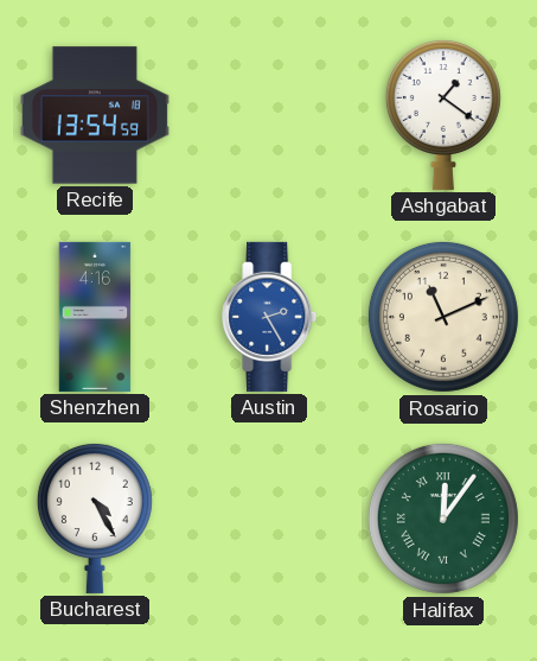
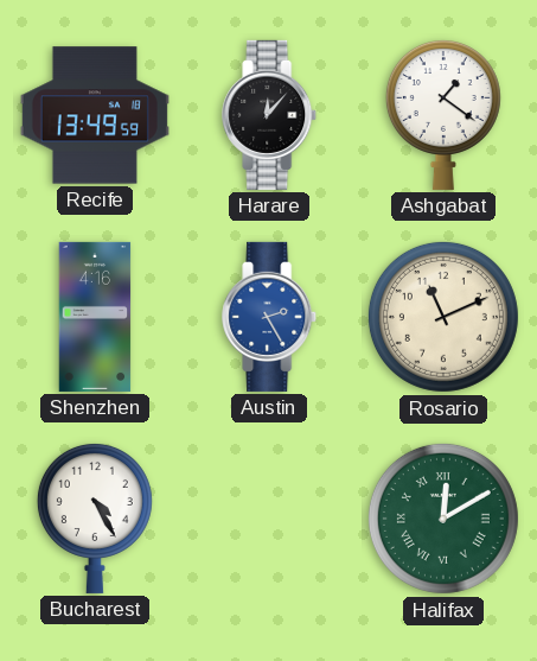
Recife: 13:54 -> 13:49 (95, 115)
Harare: none -> 12:07 (270, 115)
Halifax: 12:06 -> 12:10 (443, 519)
